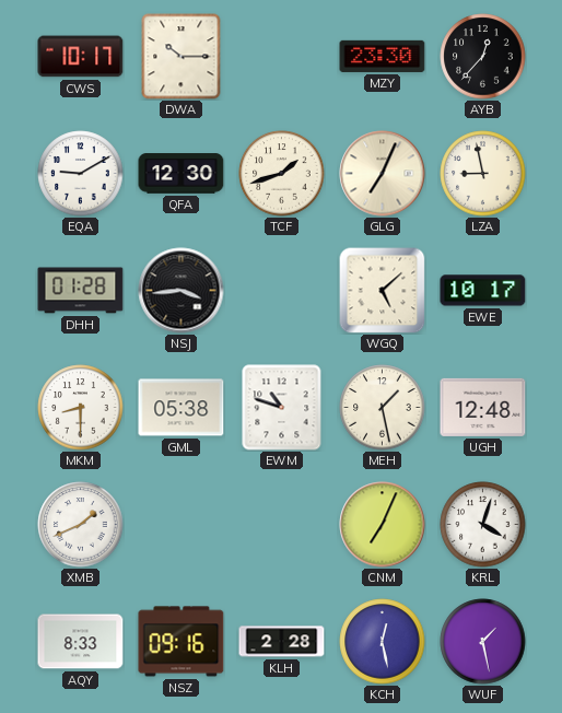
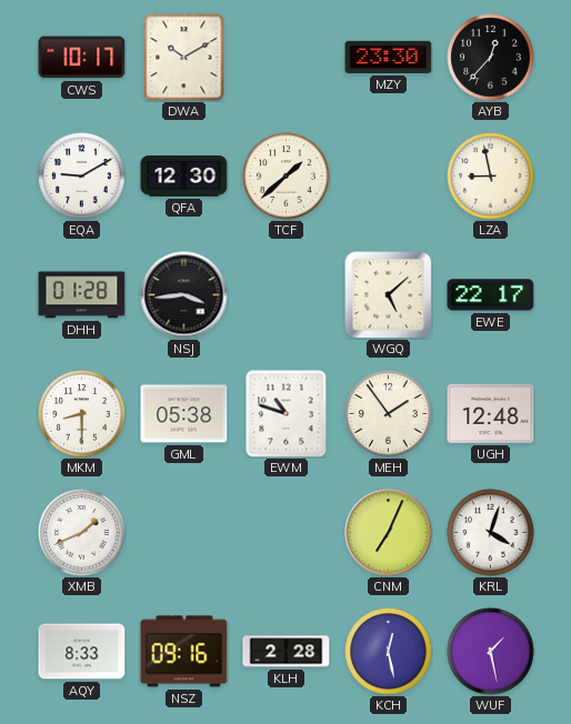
DWA: 10:15 -> 10:10 (184, 58)
TCF: 1:42 -> 1:38 (287, 177)
GLG: 7:04 -> none (383, 174)
EWE: 10:17 -> 22:17 (491, 295)
MEH: 1:28 -> 1:54 (389, 414)
